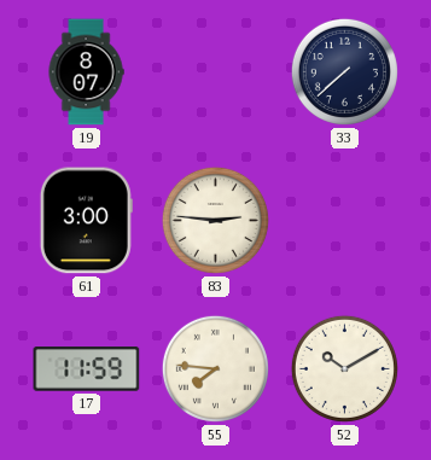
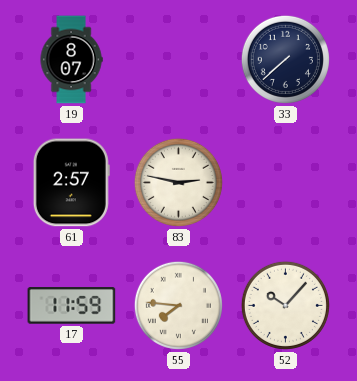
61: 3:00 -> 2:57 (71, 183)
83: 2:46 -> 2:47 (178, 182)
52: 10:10 -> 10:07 (285, 305)
